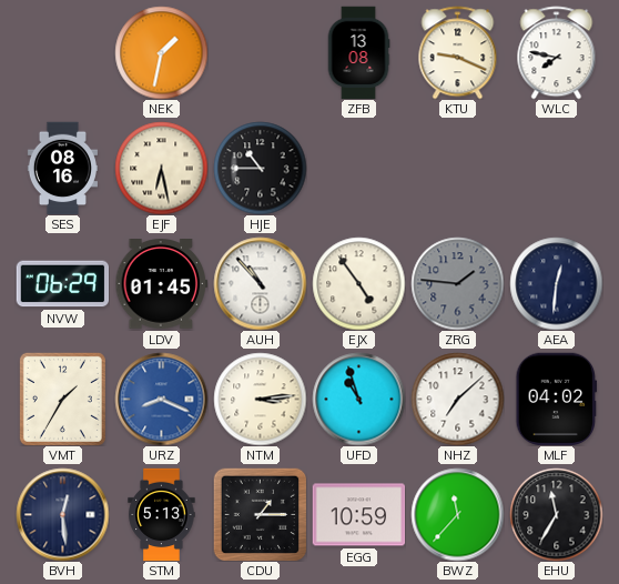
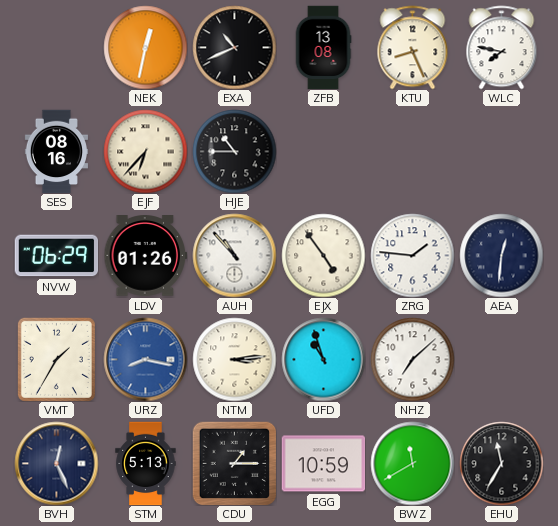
NEK: 1:32 -> 12:32 (145, 47)
EXA: none -> 10:41 (234, 47)
KTU: 9:19 -> 8:26 (413, 47)
EJF: 6:28 -> 6:37 (145, 151)
LDV: 01:45 -> 01:26 (145, 256)
ZRG dial: grey -> white (412, 255)
URZ: 8:19 -> 8:17 (145, 359)
MLF: 04:02 -> none (557, 399)
BVH: 12:29 -> 12:26 (56, 463)
BWZ: 11:37 -> 11:40 (412, 463)
